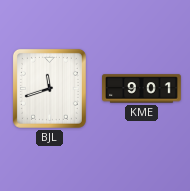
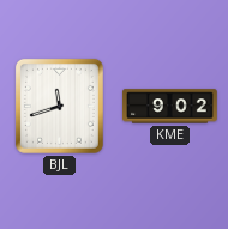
KME: 9:01 -> 9:02 (170, 107)
